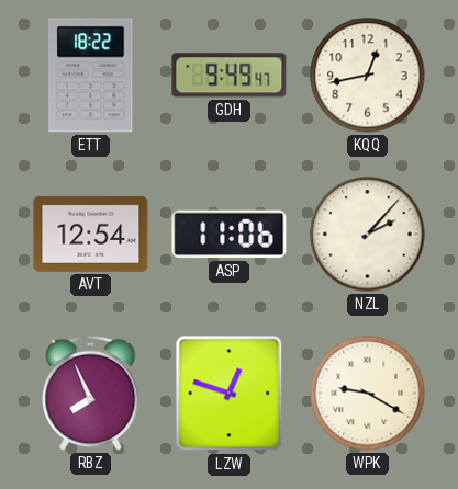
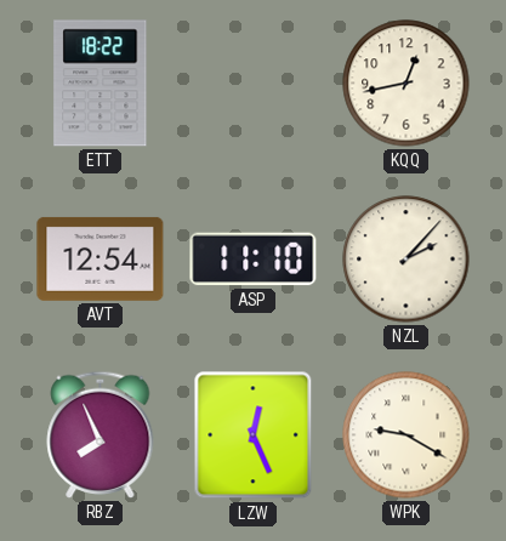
GDH: 9:49 -> none (230, 76)
ASP: 11:06 -> 11:10 (254, 260)
LZW: 12:48 -> 12:26 (254, 435)
